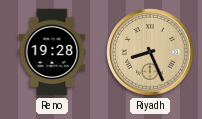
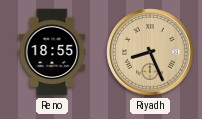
Reno: 19:28 -> 18:55 (52, 52)
